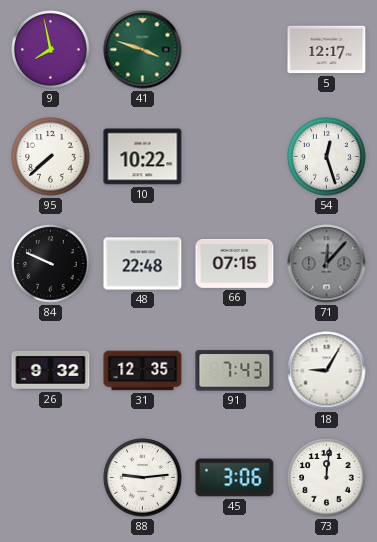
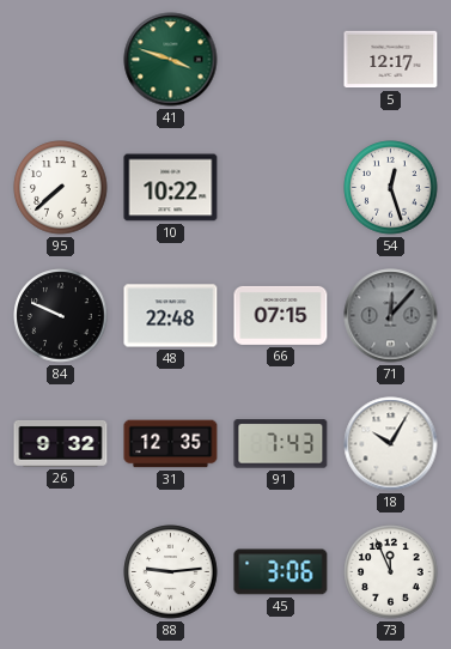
9: 7:58 -> none (51, 50)
18: 9:05 -> 10:05 (391, 444)
73: 12:01 -> 11:56 (391, 572)
